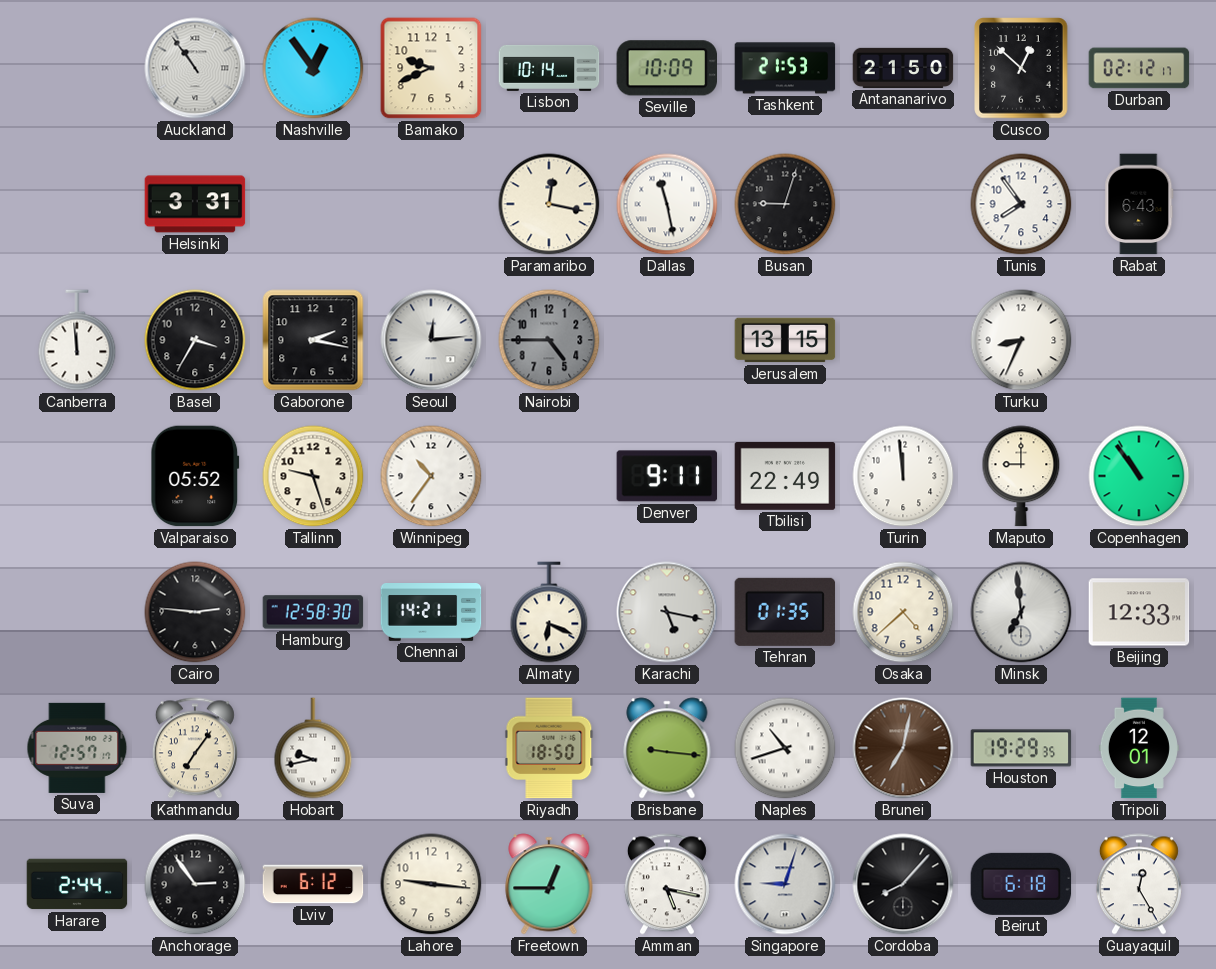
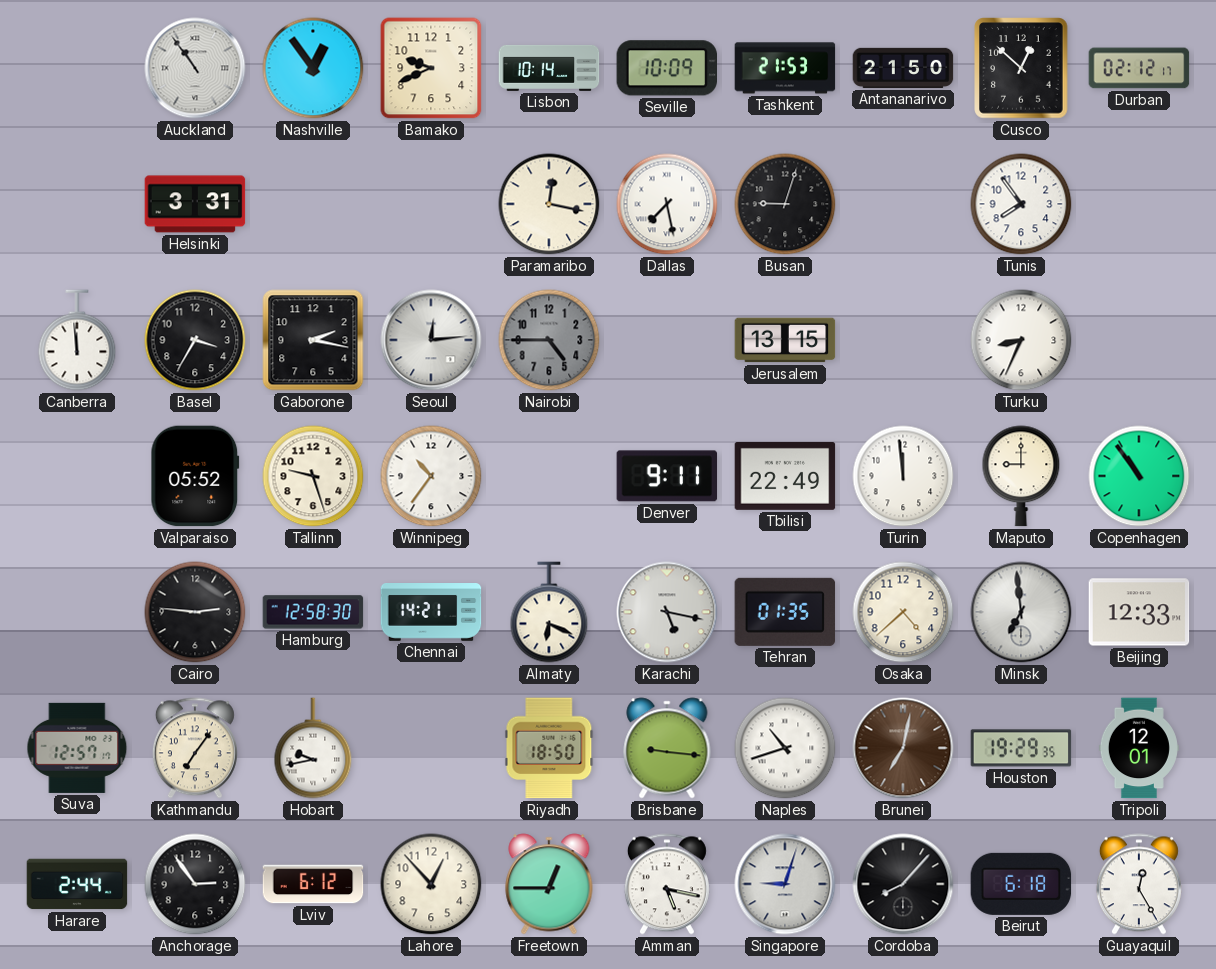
Dallas: 11:28 -> 7:28 (667, 204)
Rabat: 6:43 -> none (1139, 204)
Lahore: 9:16 -> 12:53 (431, 884)
